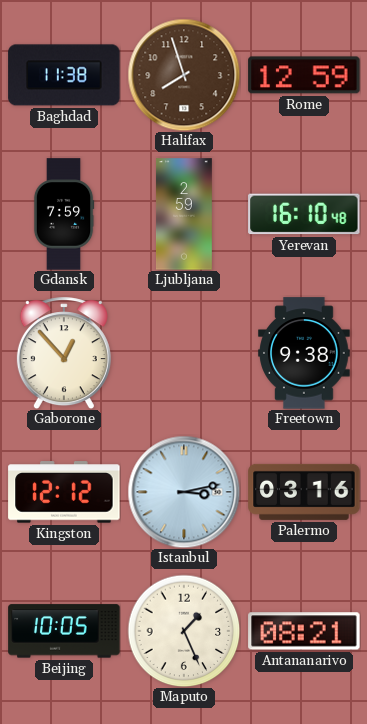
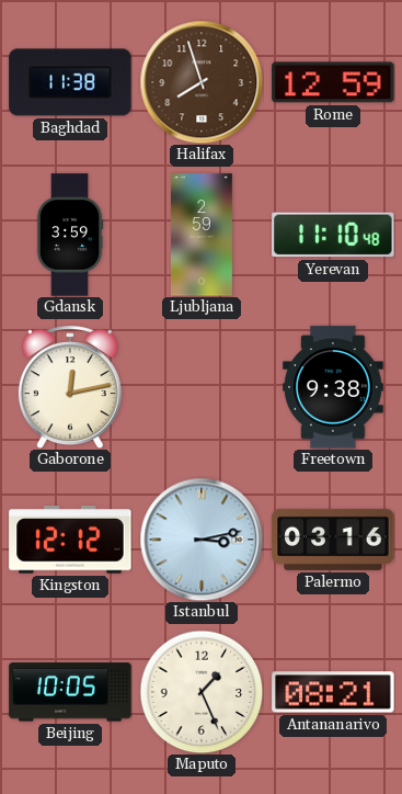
Gdansk: 7:59 -> 3:59 (70, 235)
Yerevan: 16:10 -> 11:10 (333, 235)
Gaborone: 12:53 -> 12:13 (70, 387)
